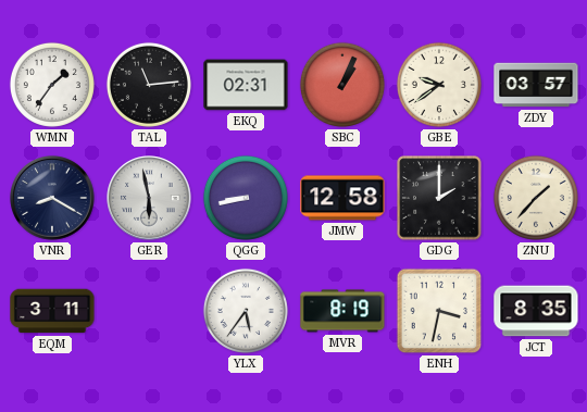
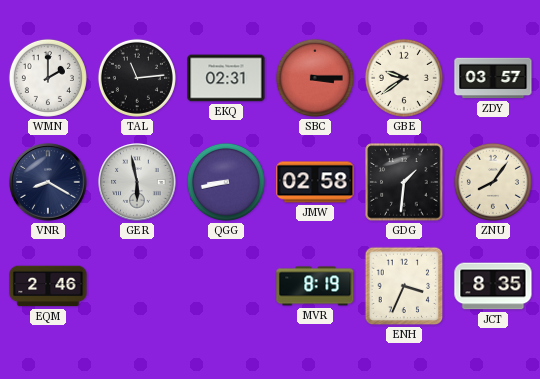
WMN: 1:36 -> 2:00 (48, 78)
SBC: 1:04 -> 3:15 (315, 78)
JMW: 12:58 -> 02:58 (315, 182)
GDG: 2:00 -> 1:31 (404, 182)
ZNU: 1:37 -> 8:06 (493, 182)
EQM: 3:11 -> 2:46 (48, 286)
YLX: 5:36 -> none (246, 311)
ENH: 3:32 -> 3:34 (404, 286)
